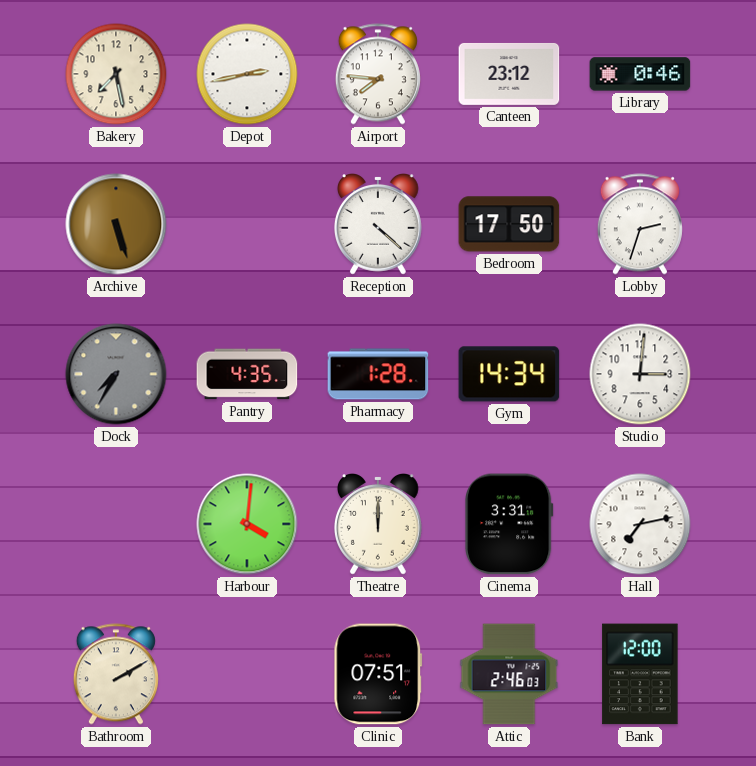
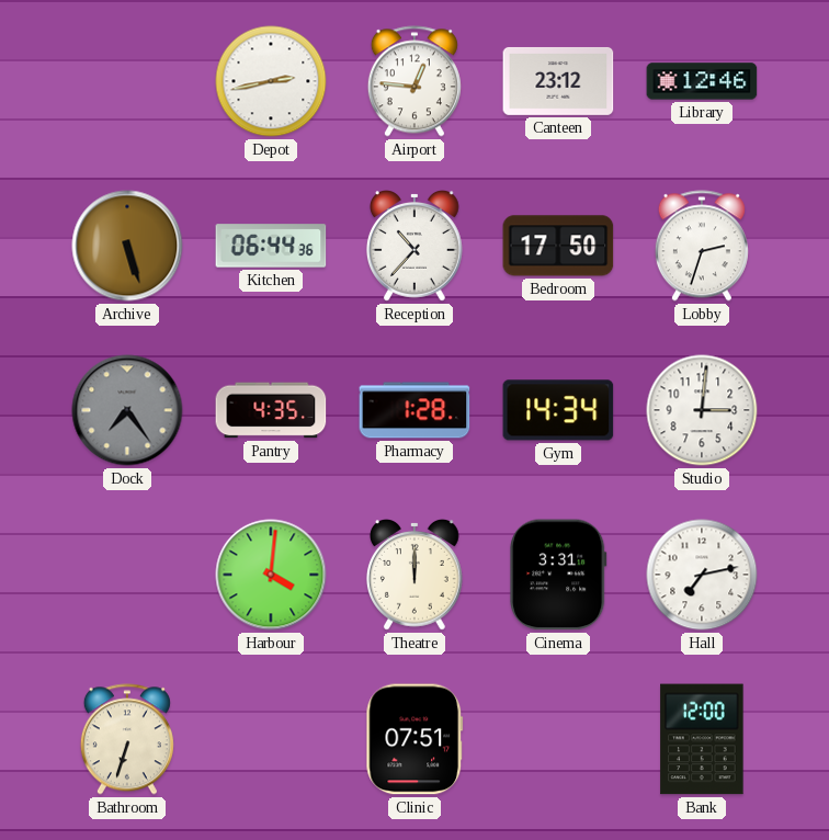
Bakery: 7:28 -> none (116, 74)
Airport: 7:46 -> 12:46 (414, 81)
Library: 0:46 -> 12:46 (702, 81)
Kitchen: none -> 06:44 (271, 246)
Reception: 4:22 -> 10:37 (416, 247)
Dock: 7:35 -> 7:24 (127, 410)
Bathroom: 2:10 -> 6:33 (127, 739)
Attic: 2:46 -> none (509, 674)
